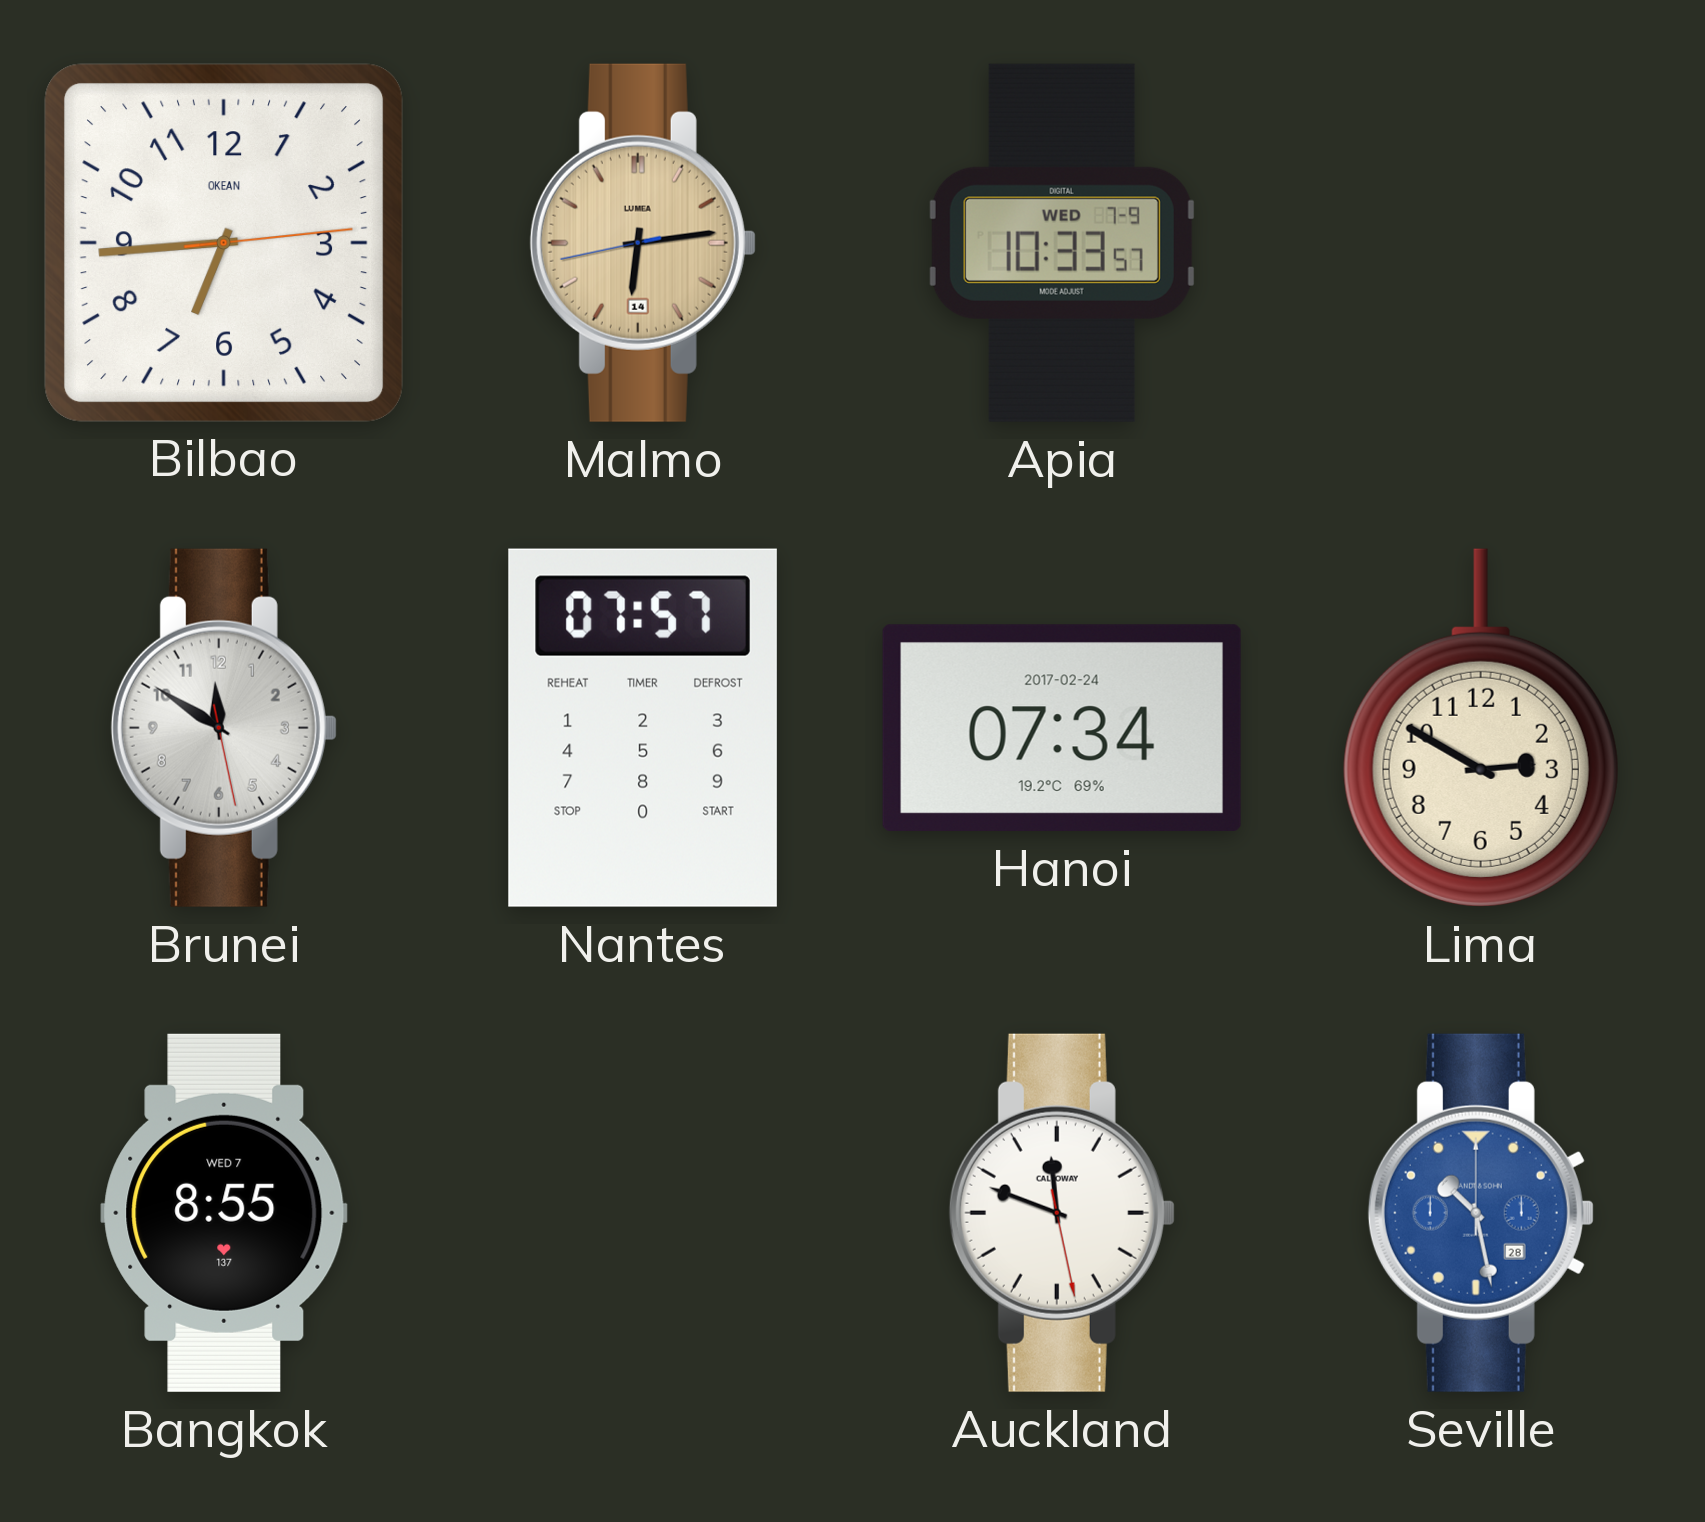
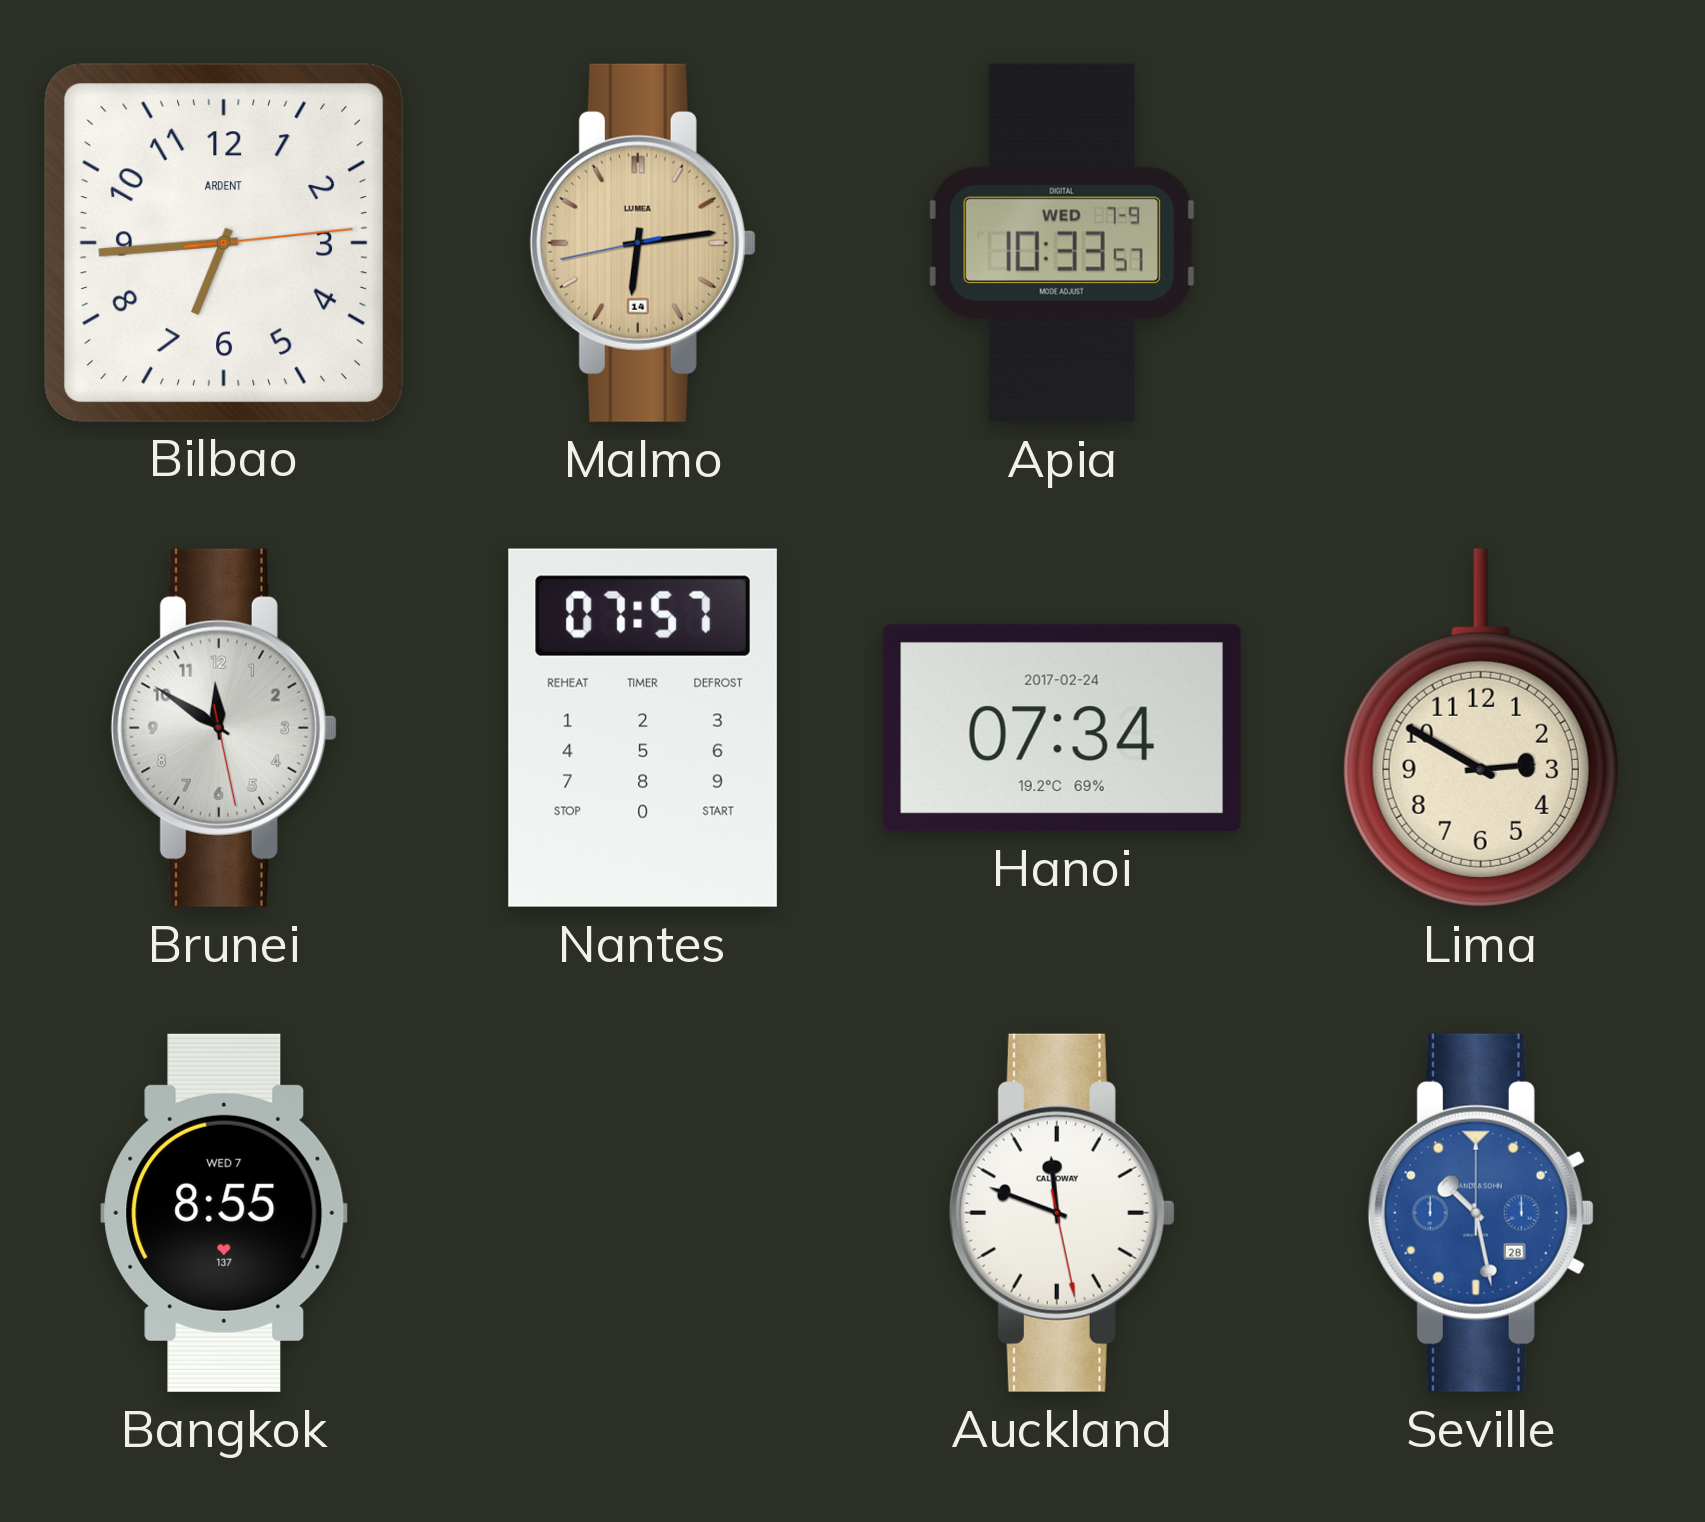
Bilbao brand: OKEAN -> ARDENT (223, 242)
